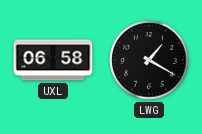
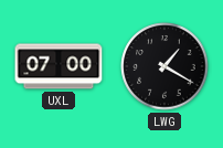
UXL: 06:58 -> 07:00 (59, 66)
